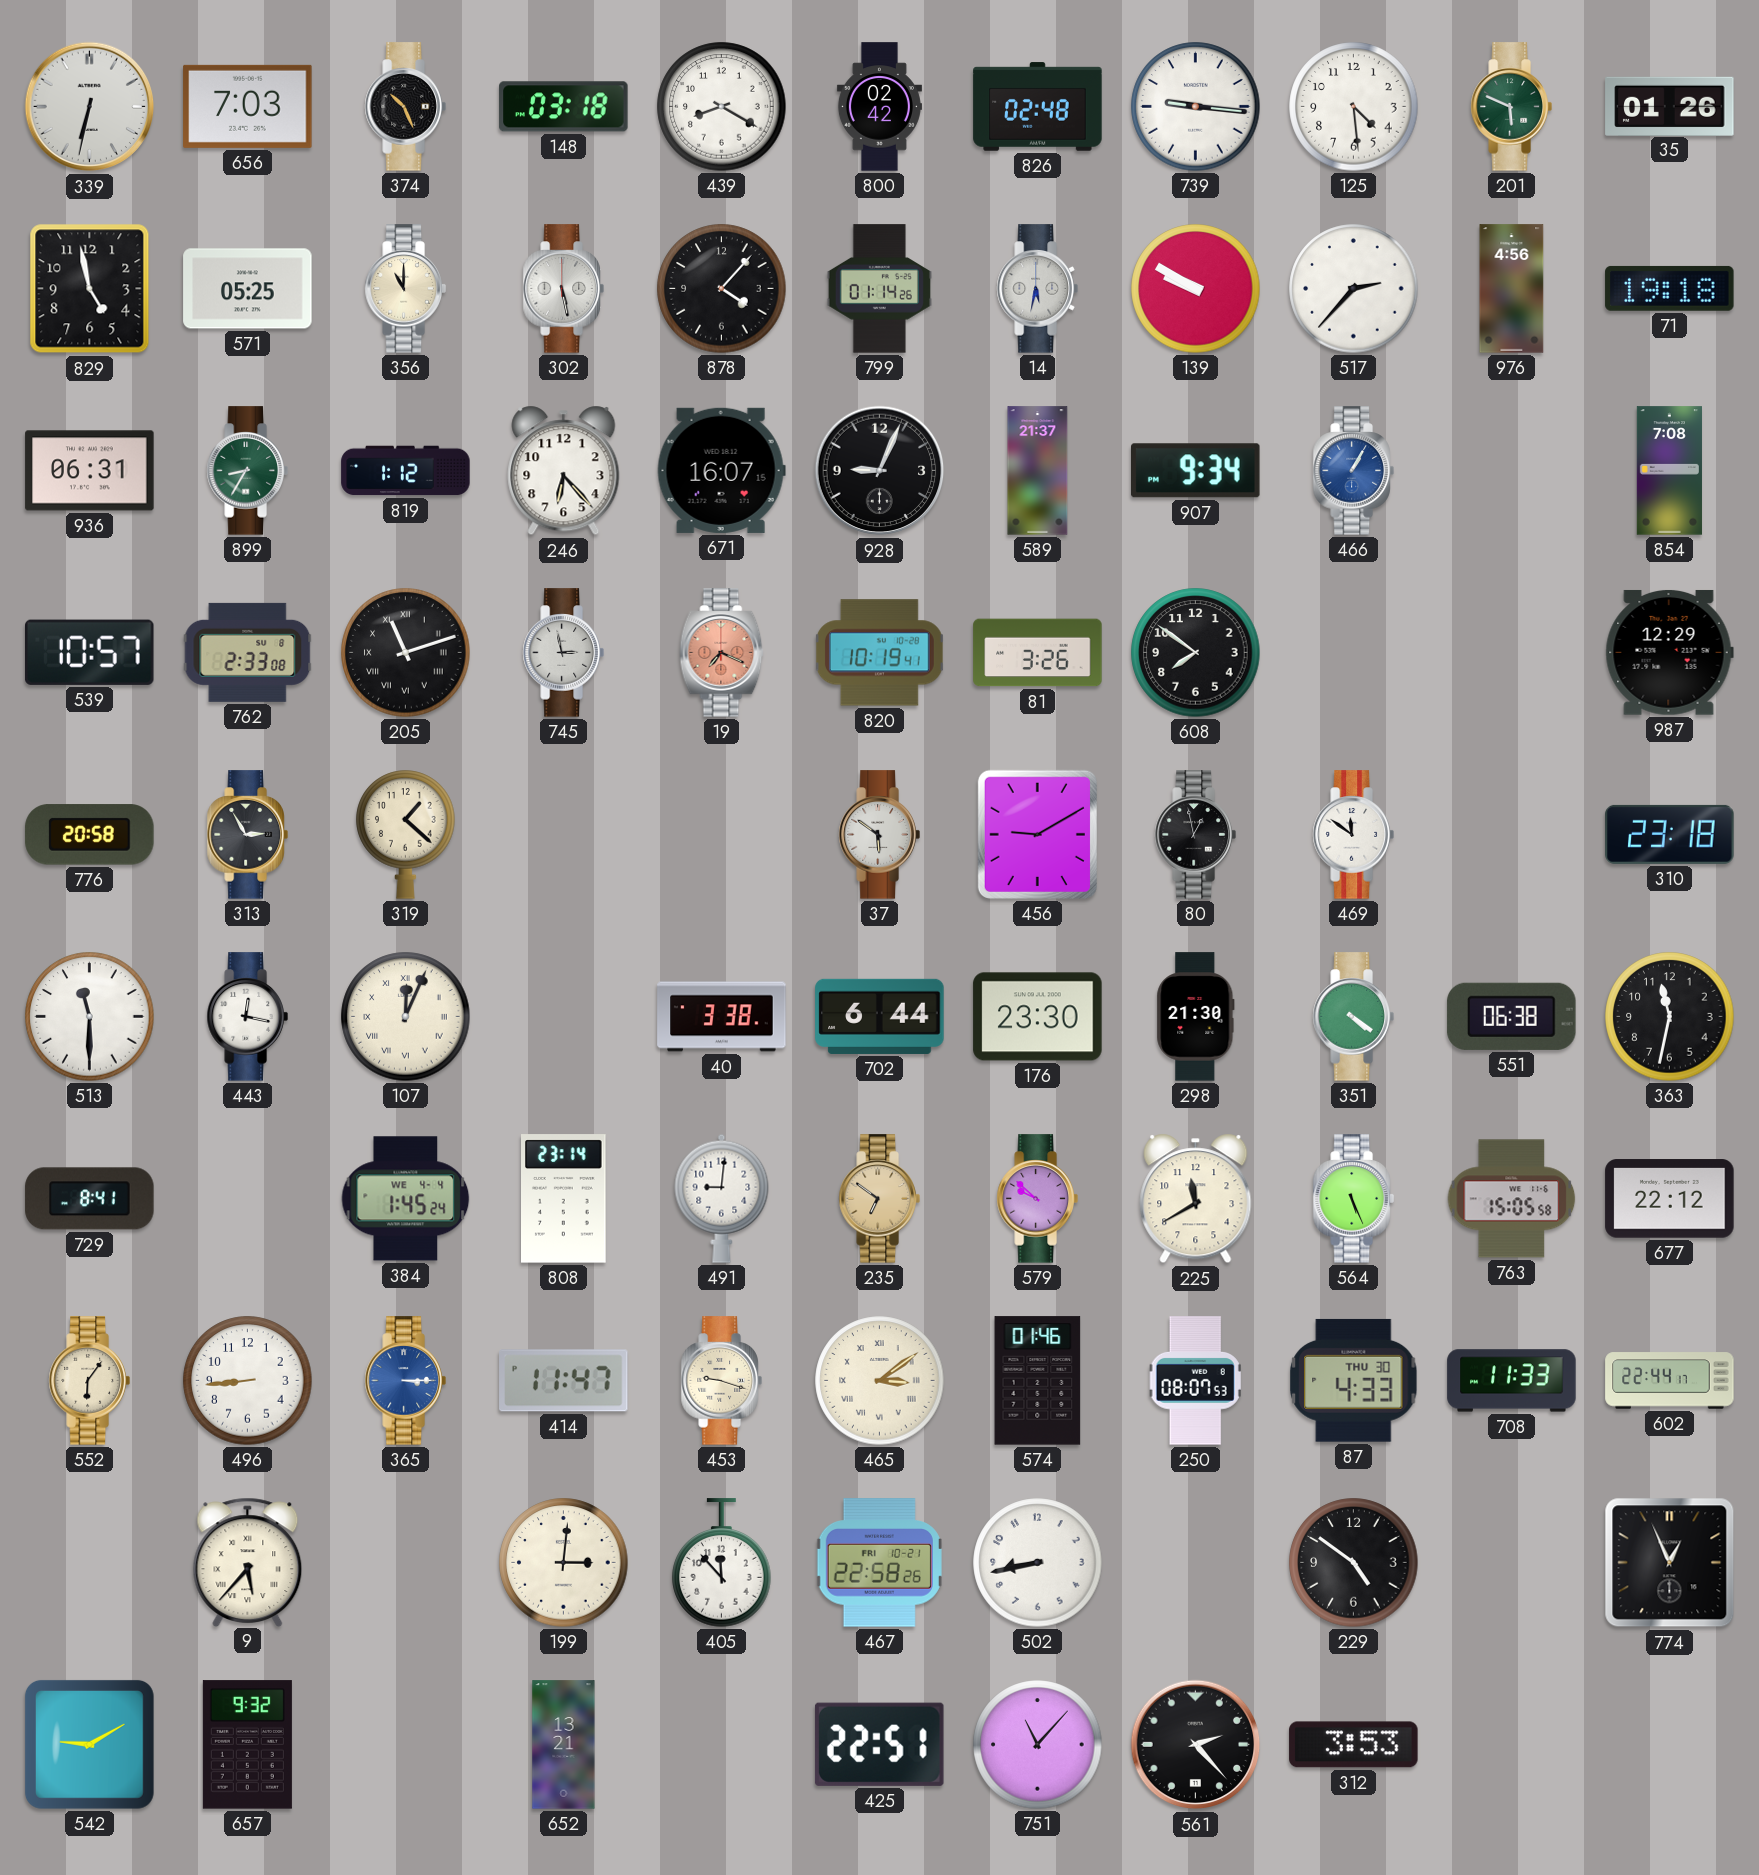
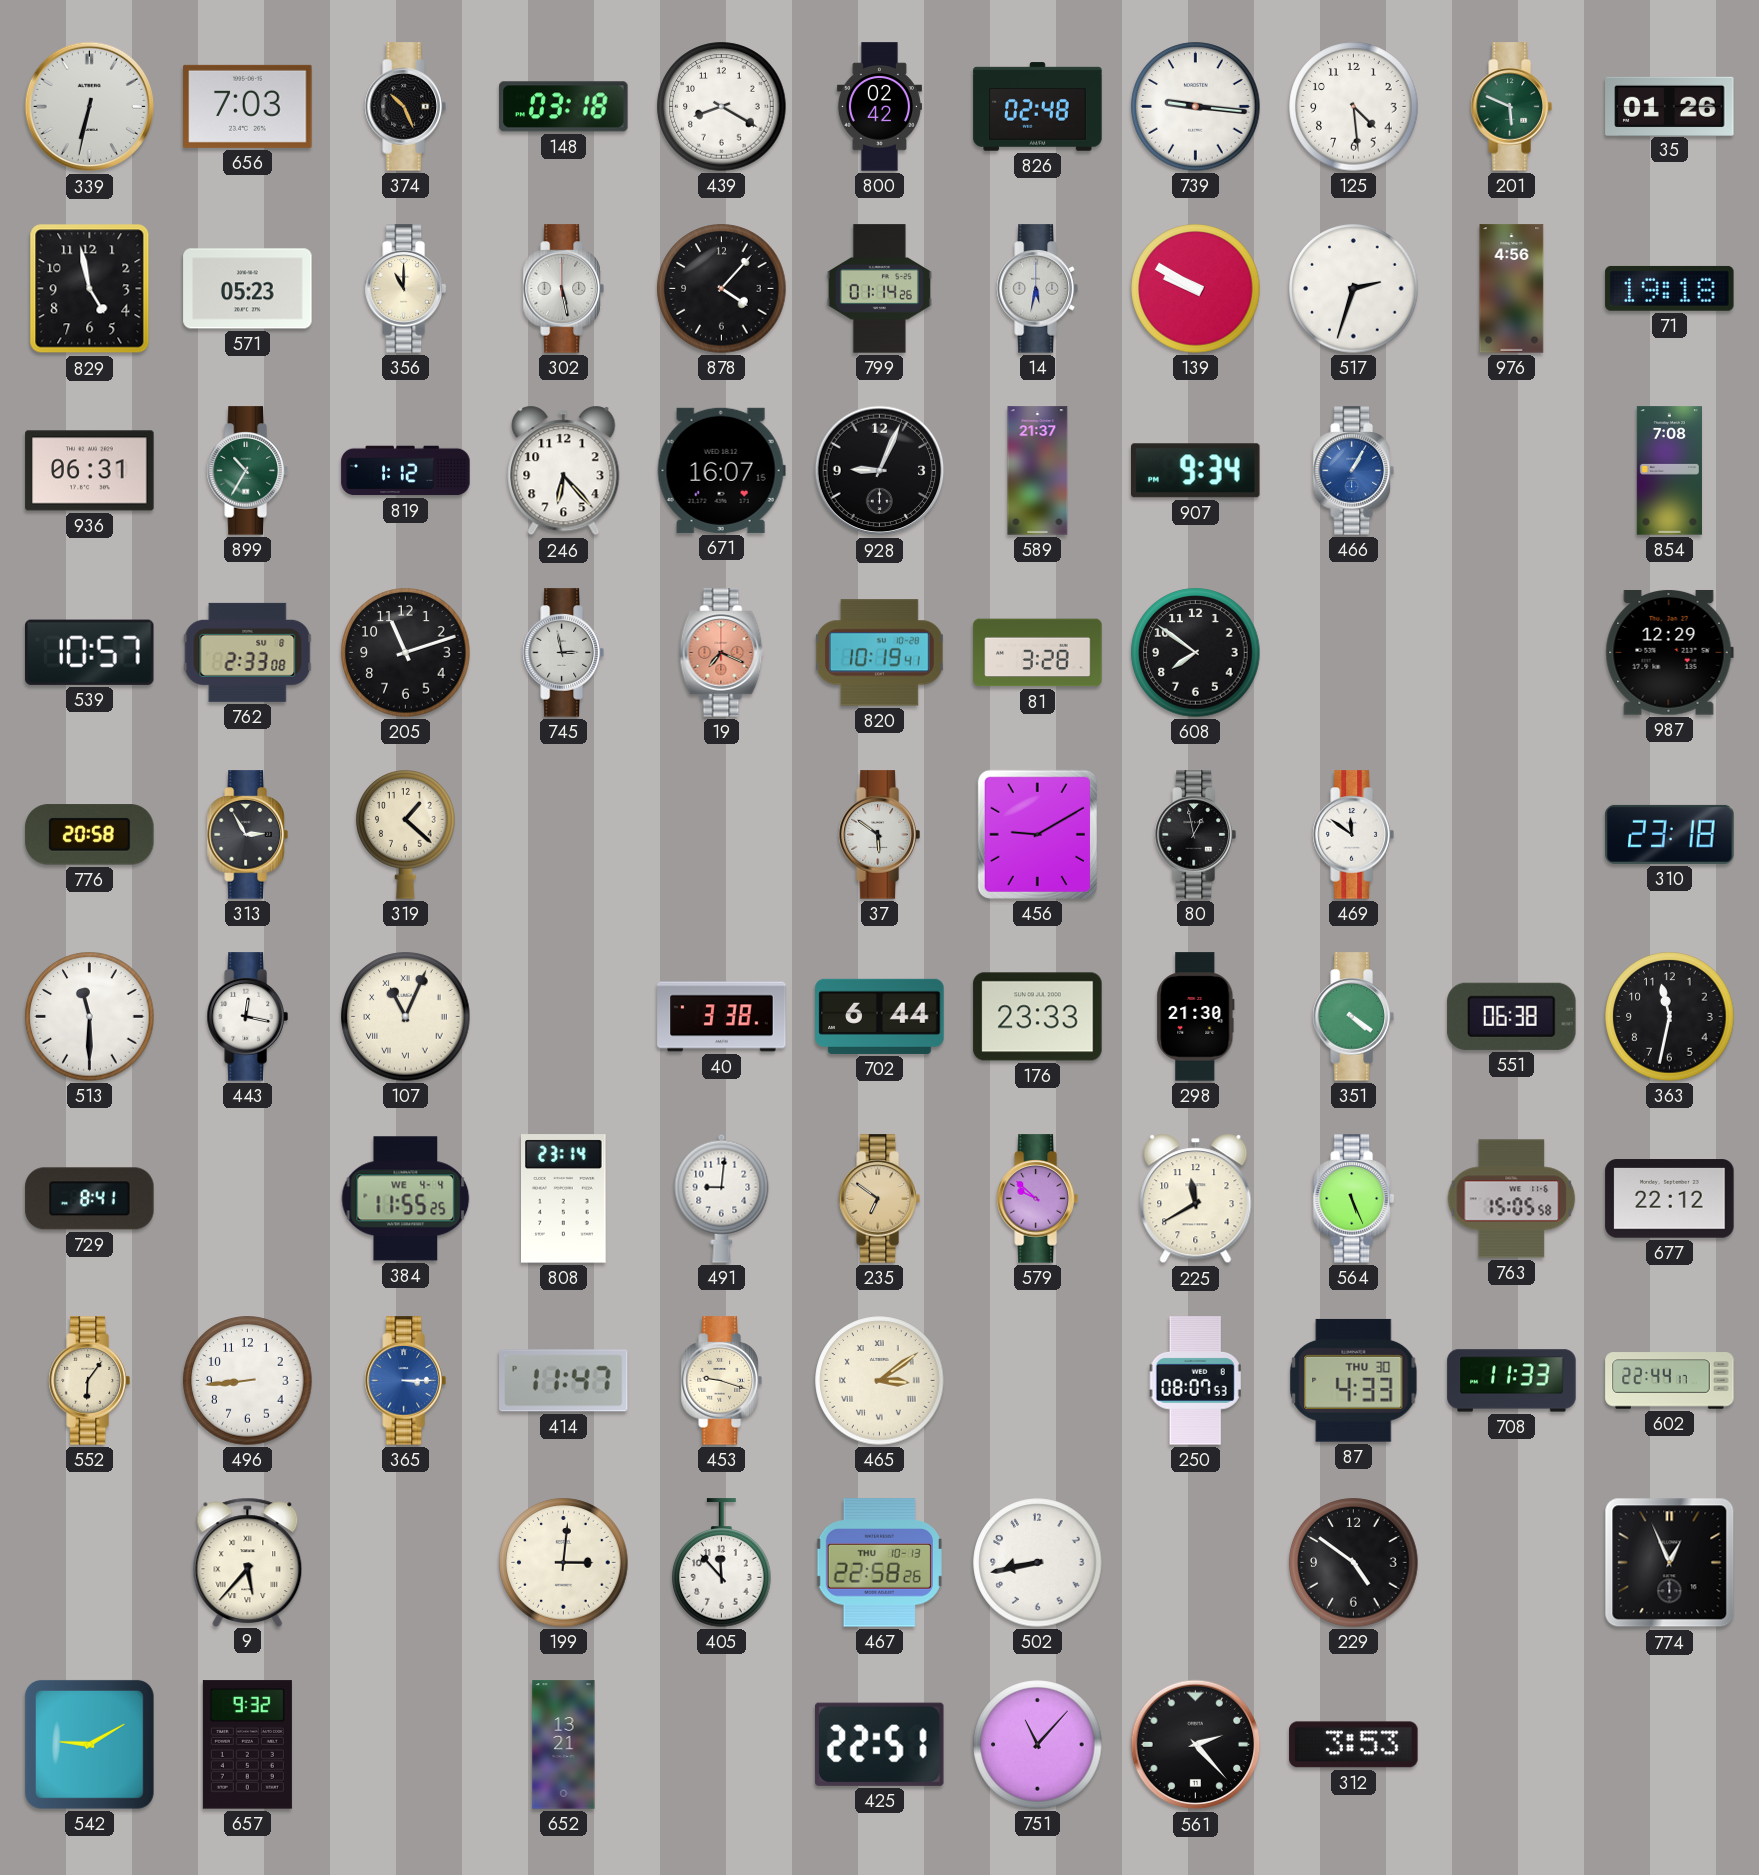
571: 05:25 -> 05:23 (248, 289)
517: 2:37 -> 2:33 (1354, 289)
899: 8:35 -> 10:35 (247, 471)
205 numerals: Roman -> Arabic (406, 653)
81: 3:26 -> 3:28 (1038, 653)
107: 12:04 -> 11:04 (406, 1017)
176: 23:30 -> 23:33 (1038, 1017)
384: 1:45 -> 11:55 (406, 1199)
574: 01:46 -> none (1038, 1381)
467 date: FRI 10-21 -> THU 10-13 (879, 1563)
